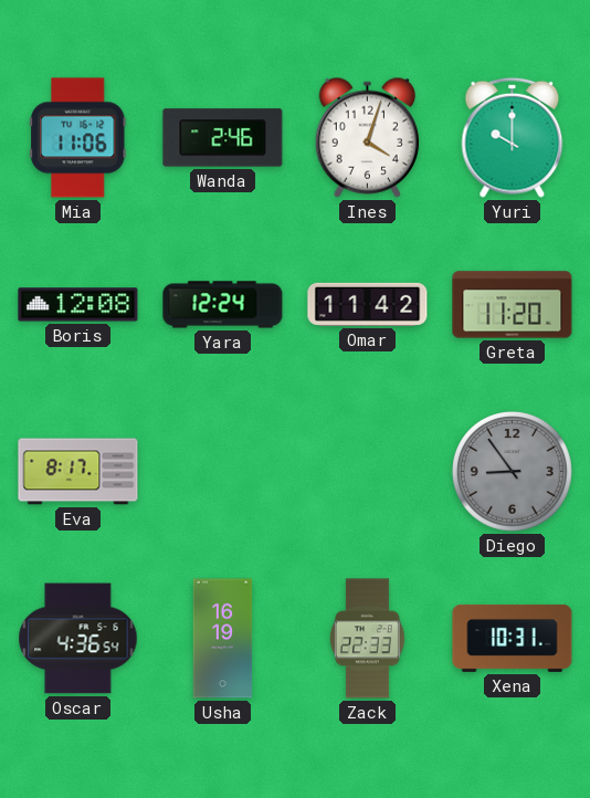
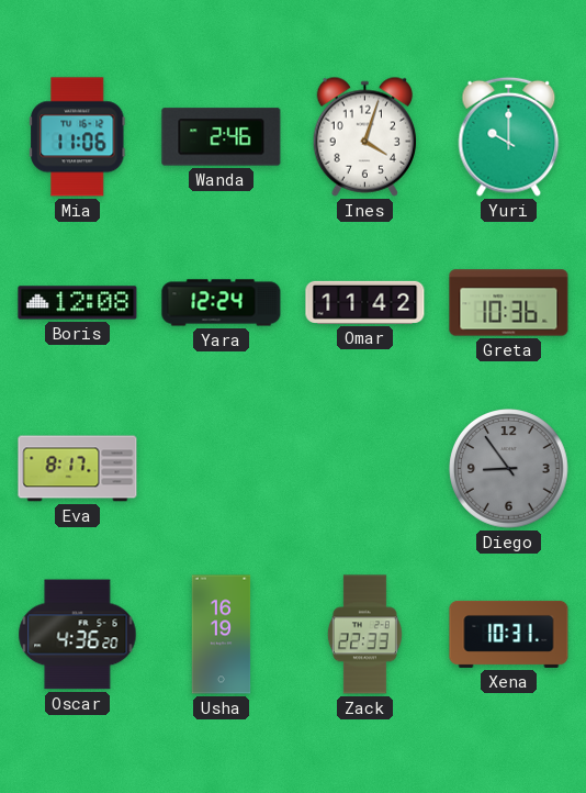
Greta: 11:20 -> 10:36 (509, 303)
Oscar: 4:36:54 -> 4:36:20 (78, 635)
